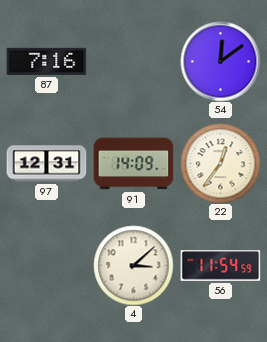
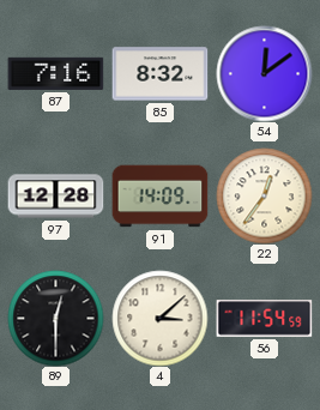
85: none -> 8:32 (159, 74)
97: 12:31 -> 12:28 (55, 197)
89: none -> 12:30 (55, 318)
